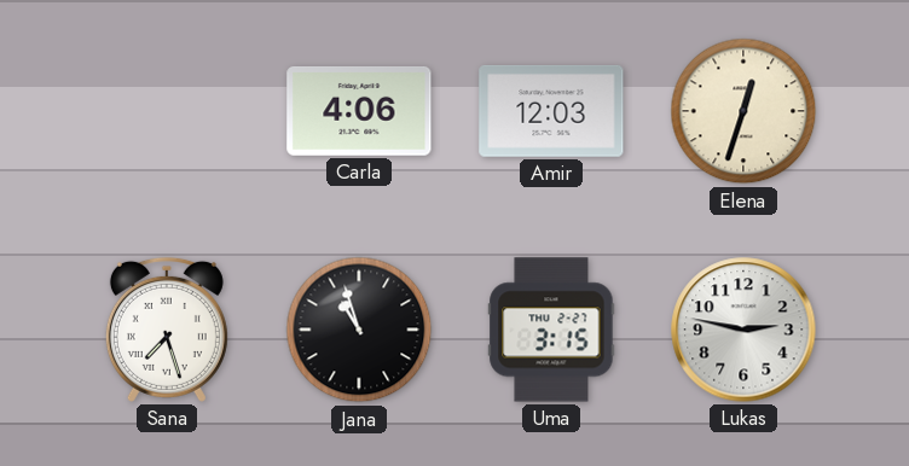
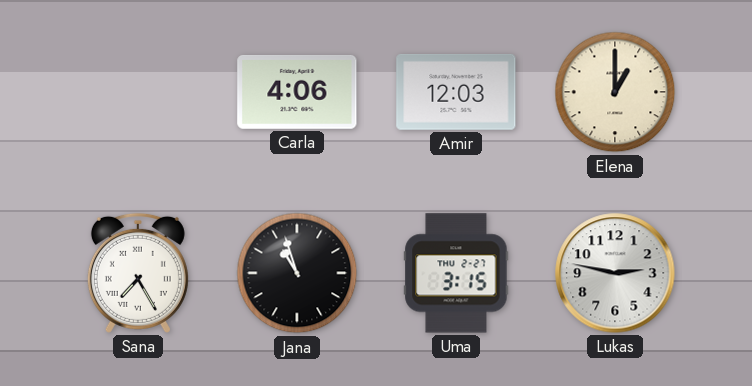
Elena: 12:33 -> 1:00 (615, 92)
Sana: 7:27 -> 7:25 (138, 273)
